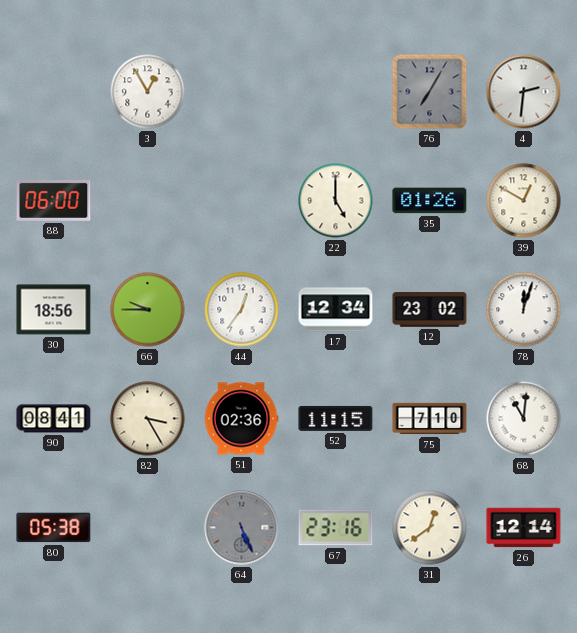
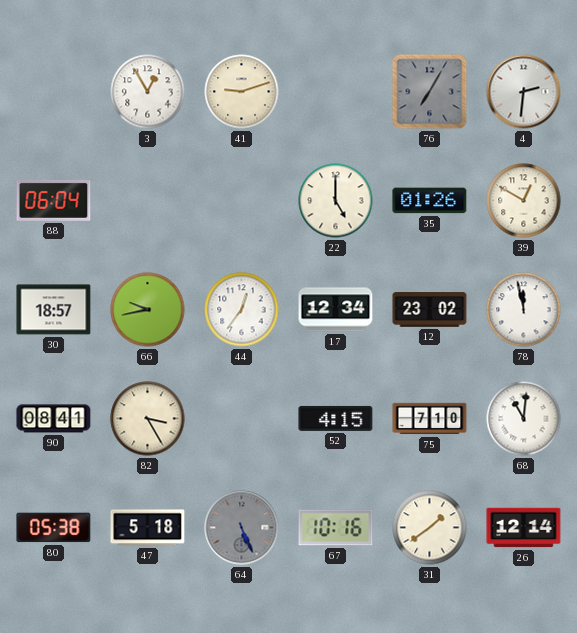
41: none -> 9:12 (242, 92)
88: 06:00 -> 06:04 (54, 200)
30: 18:56 -> 18:57 (54, 310)
66: 9:45 -> 9:43 (148, 310)
78: 12:03 -> 11:58 (524, 310)
51: 02:36 -> none (241, 419)
52: 11:15 -> 4:15 (336, 418)
47: none -> 5:18 (148, 528)
67: 23:16 -> 10:16 (336, 528)
31: 12:39 -> 1:39 (430, 528)
